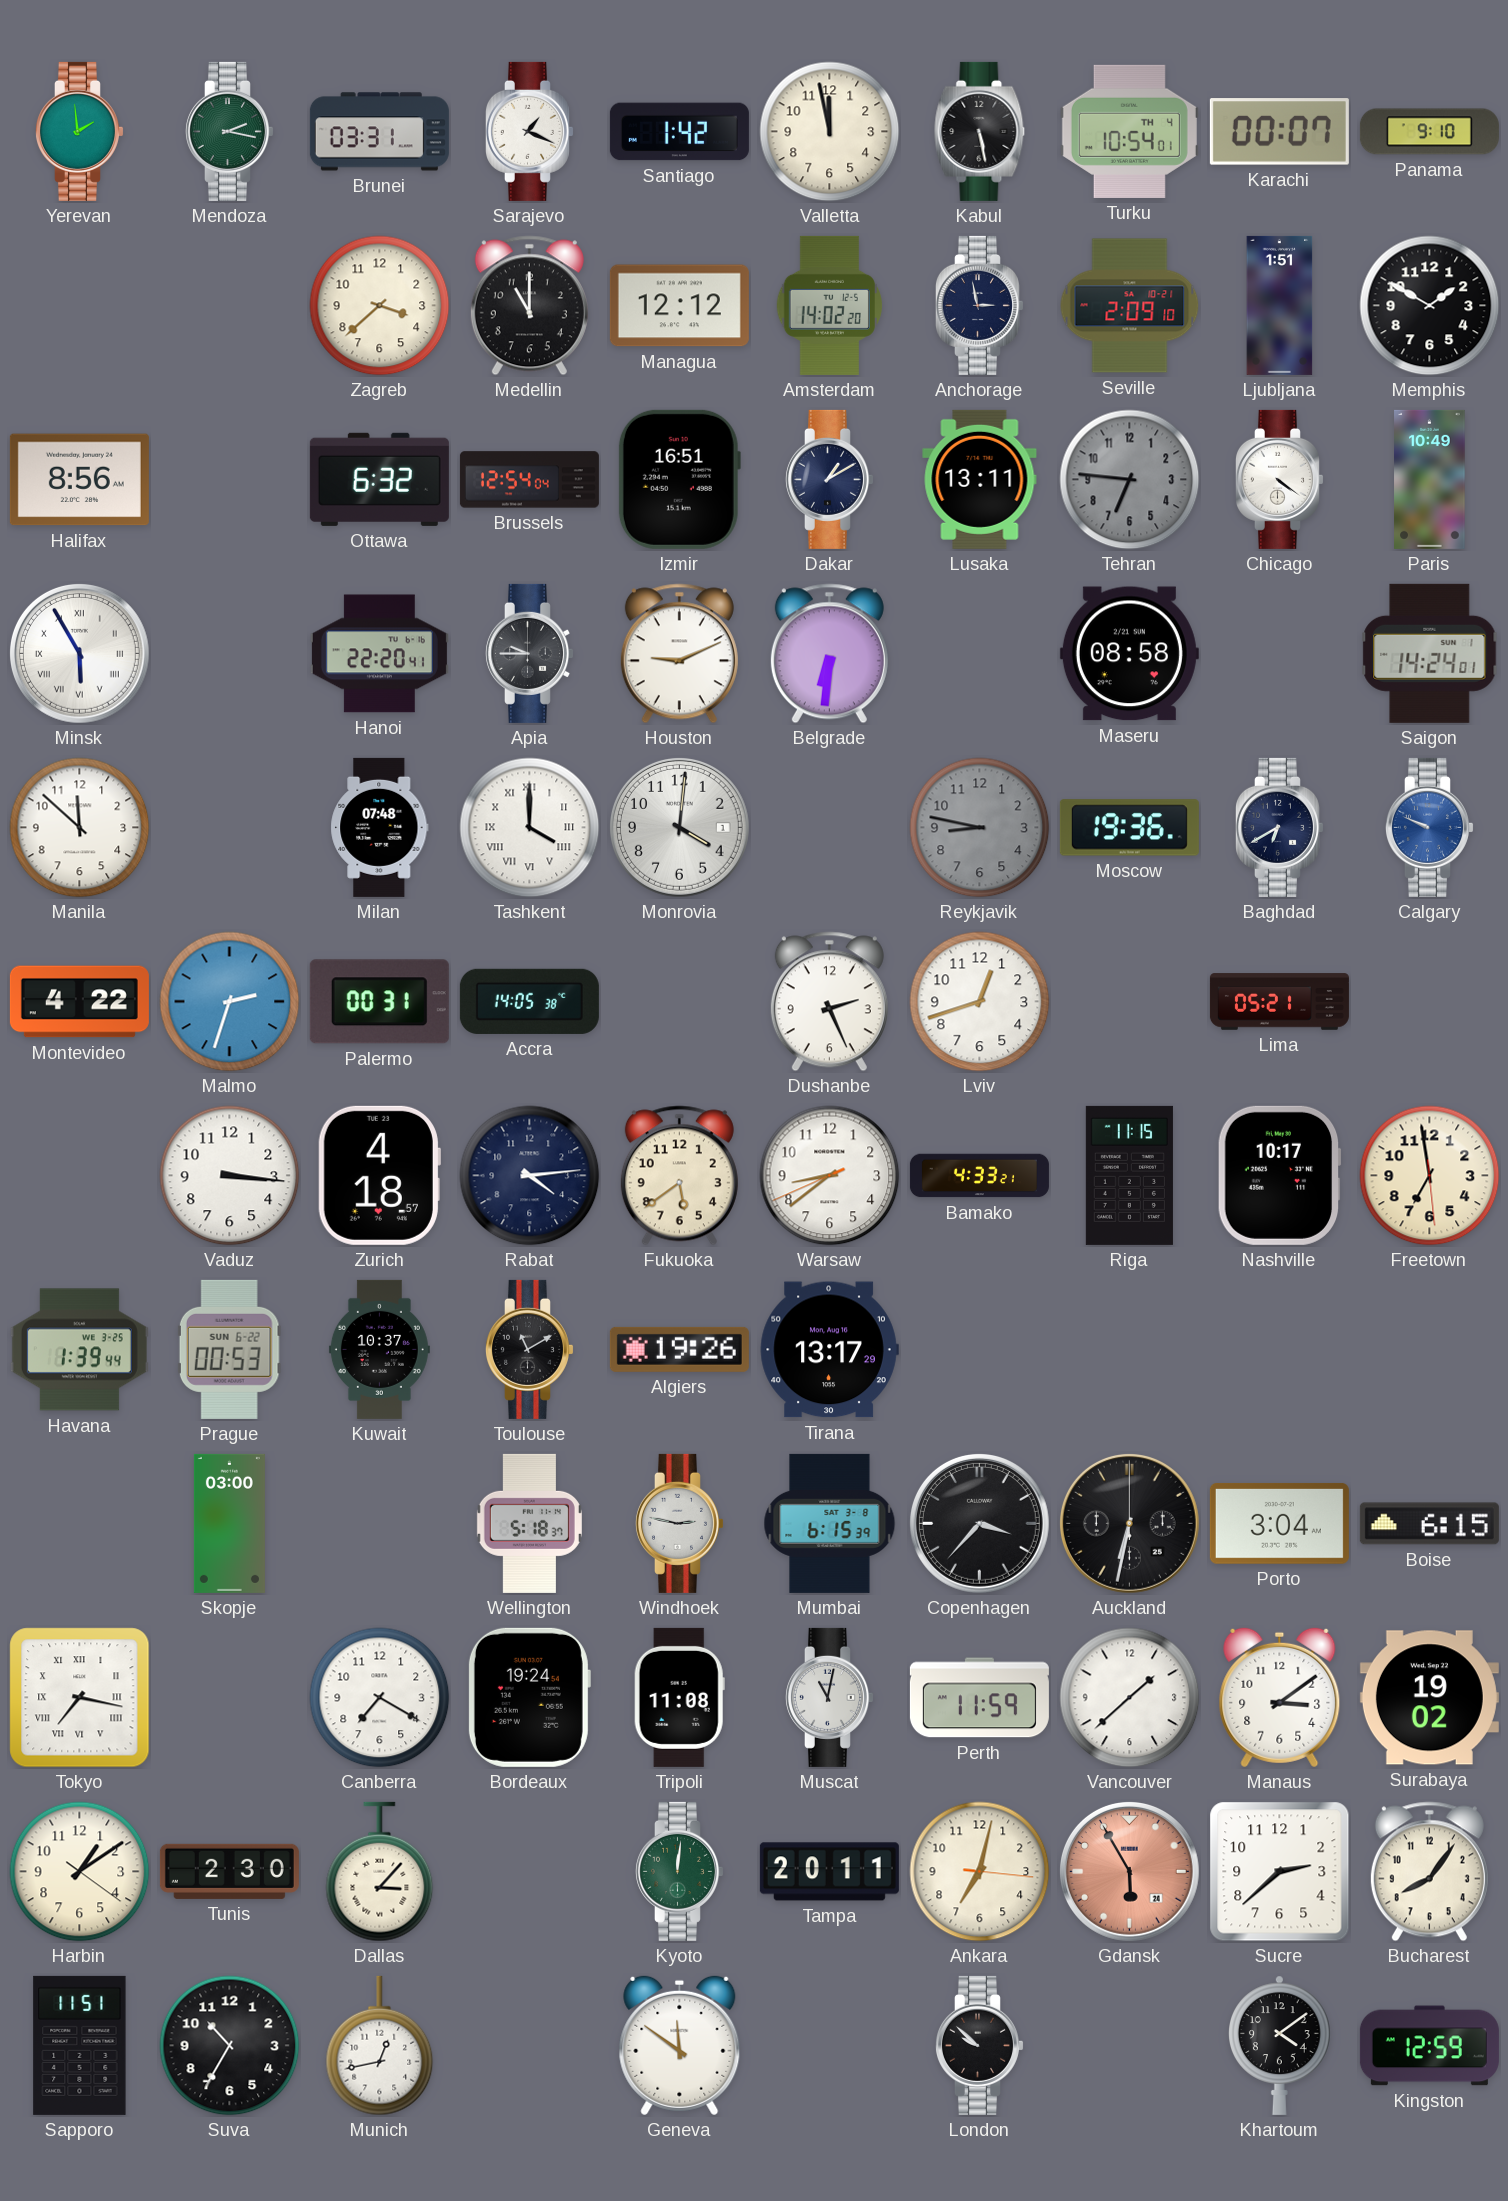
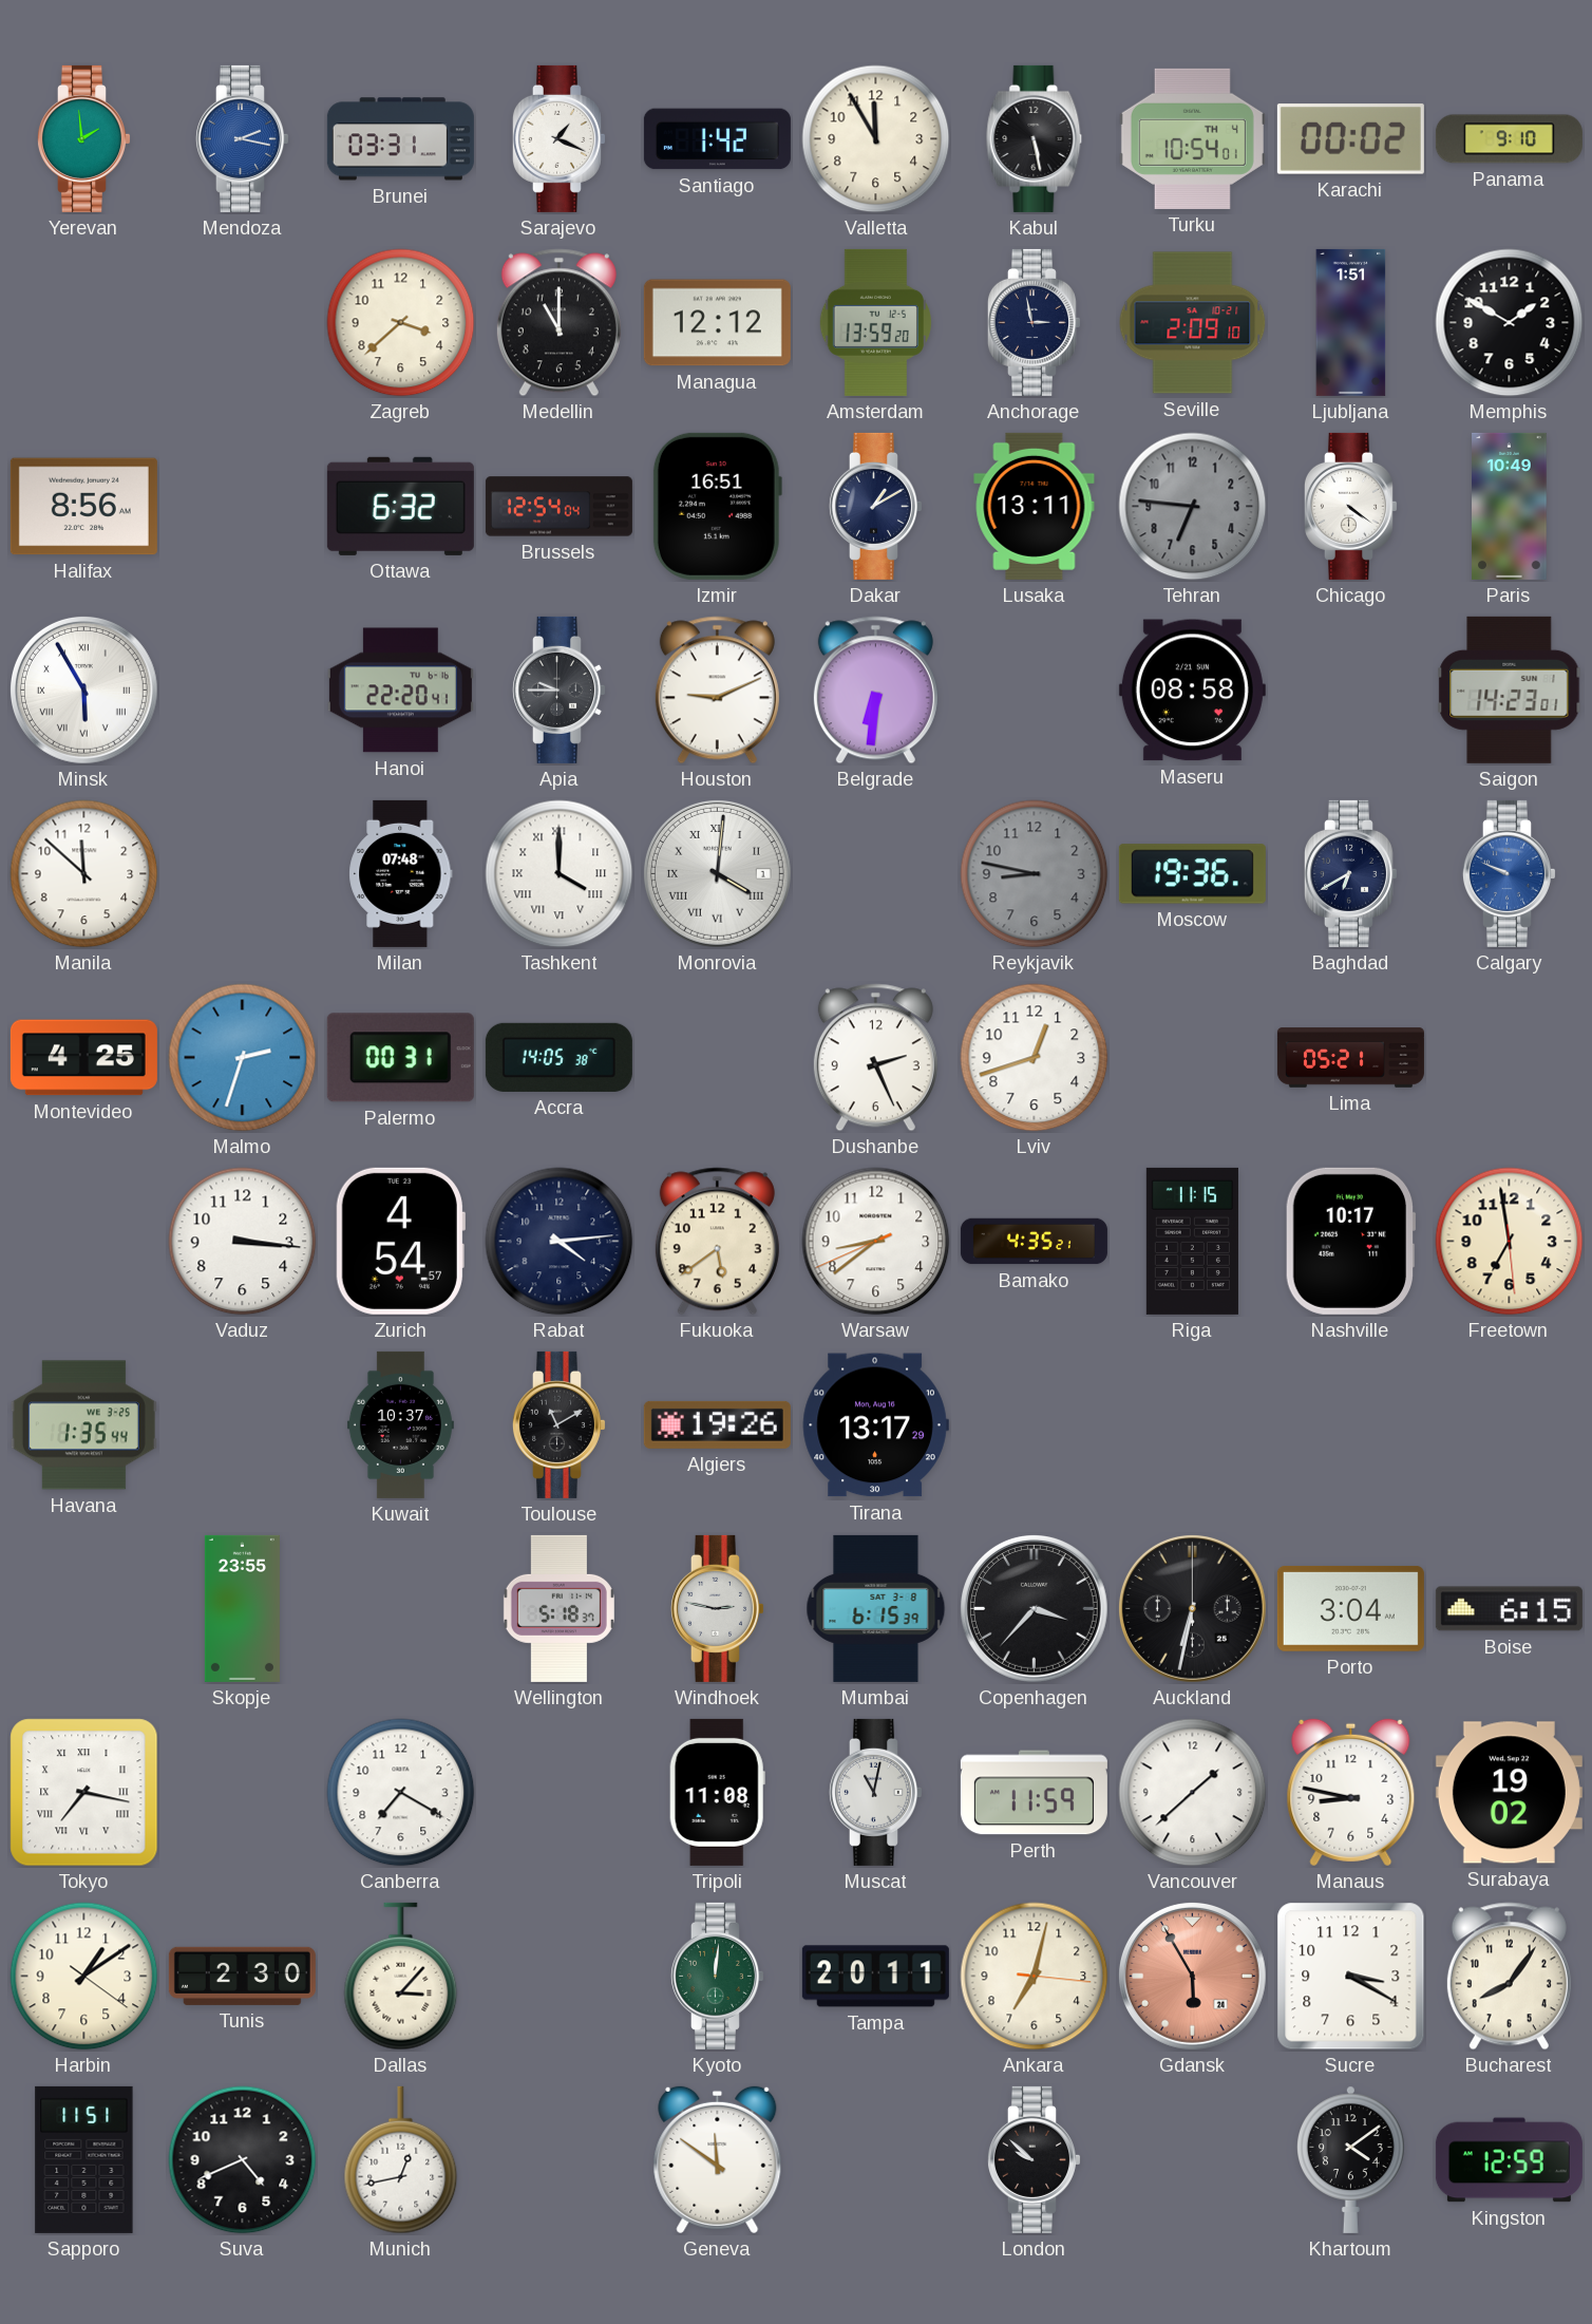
Mendoza dial: green -> blue (242, 138)
Valletta: 11:58 -> 11:55 (876, 139)
Karachi: 00:07 -> 00:02 (1350, 139)
Amsterdam: 14:02 -> 13:59 (875, 322)
Saigon: 14:24 -> 14:23 (1510, 689)
Monrovia numerals: Arabic -> Roman (717, 873)
Montevideo: 4:22 -> 4:25 (83, 1058)
Zurich: 4:18 -> 4:54 (400, 1241)
Bamako: 4:33 -> 4:35 (1034, 1242)
Havana: 1:39 -> 1:35 (83, 1425)
Prague: 00:53 -> none (229, 1349)
Skopje: 03:00 -> 23:55 (242, 1608)
Bordeaux: 19:24 -> none (529, 1697)
Manaus: 3:09 -> 8:47 (1351, 1793)
Sucre: 2:38 -> 3:20 (1351, 1977)
Suva: 10:35 -> 4:41 (243, 2160)
